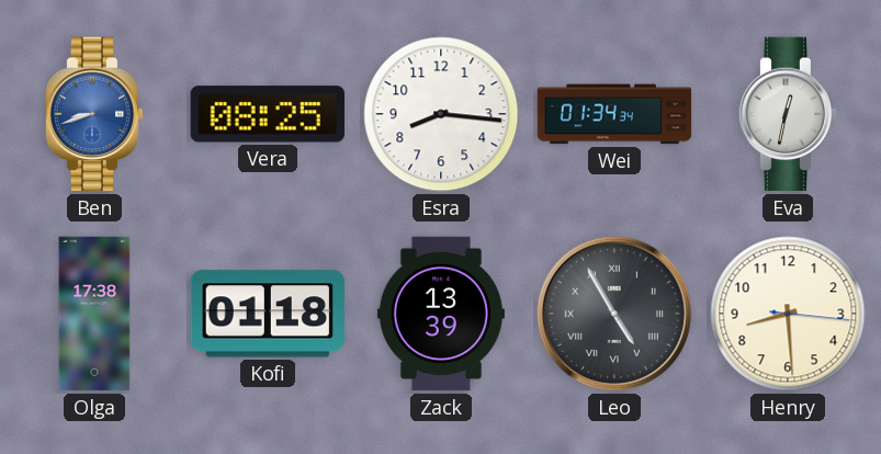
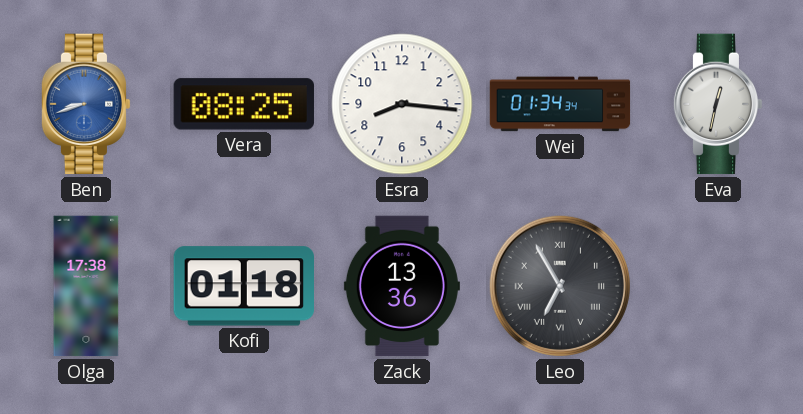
Zack: 13:39 -> 13:36 (402, 286)
Leo: 4:55 -> 6:55 (560, 286)
Henry: 8:29 -> none (788, 314)
